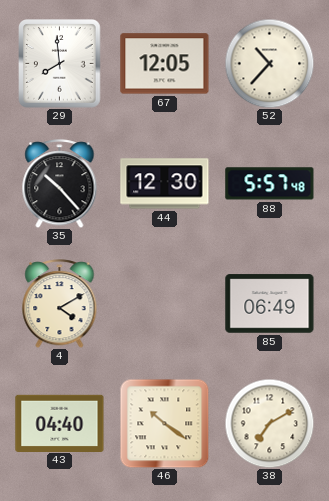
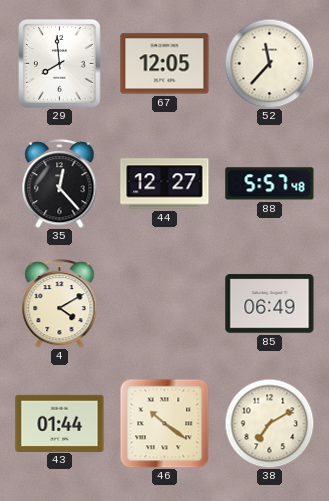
52: 10:37 -> 11:37 (269, 63)
35: 10:23 -> 12:23 (60, 184)
44: 12:30 -> 12:27 (165, 184)
43: 04:40 -> 01:44 (60, 423)
